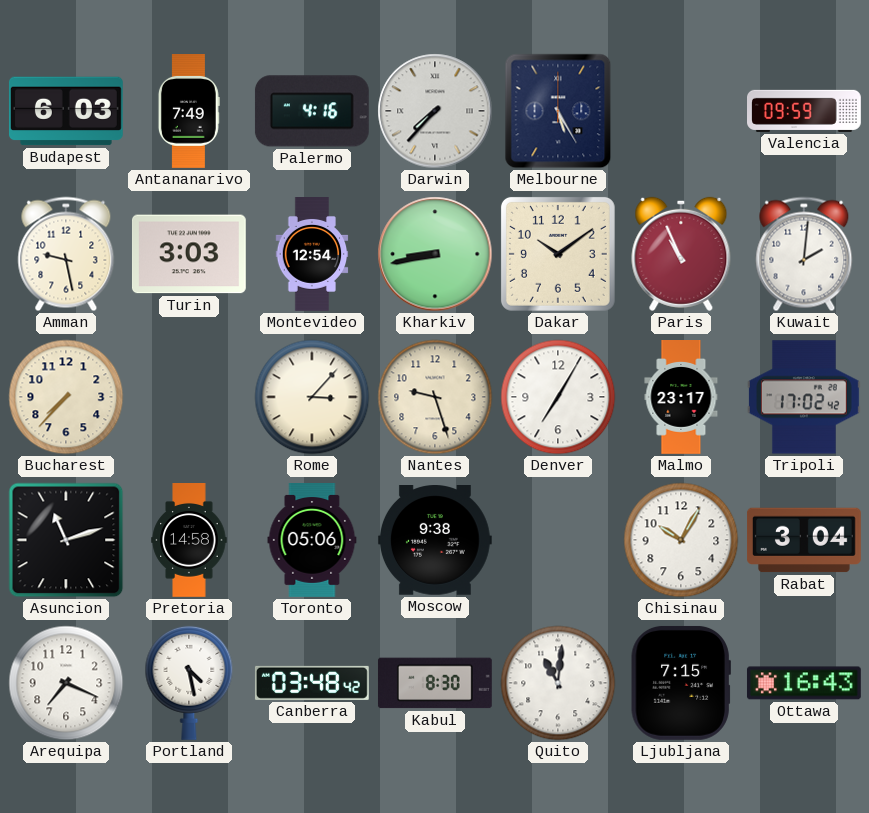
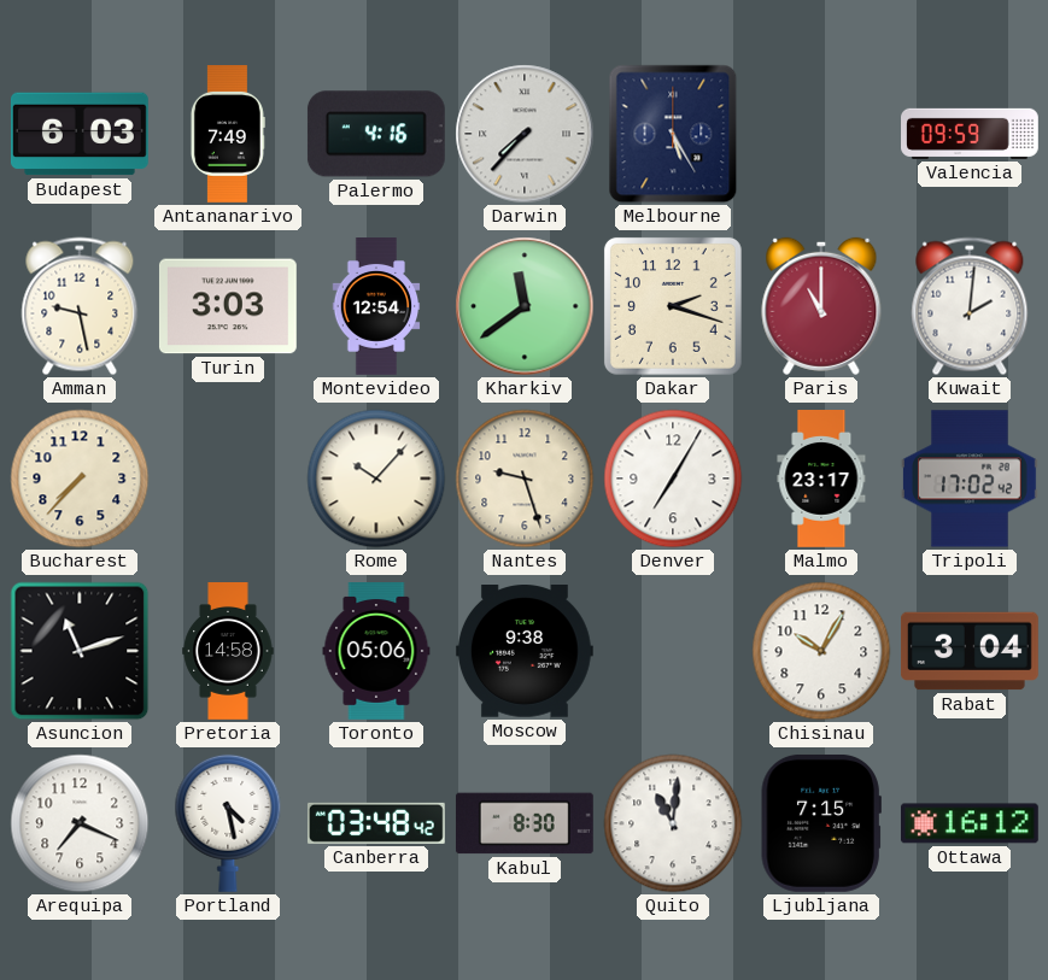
Kharkiv: 8:43 -> 11:39 (525, 306)
Dakar: 10:09 -> 2:18 (673, 306)
Paris: 10:56 -> 11:00 (821, 306)
Rome: 3:07 -> 10:07 (376, 479)
Ottawa: 16:43 -> 16:12 (970, 823)
